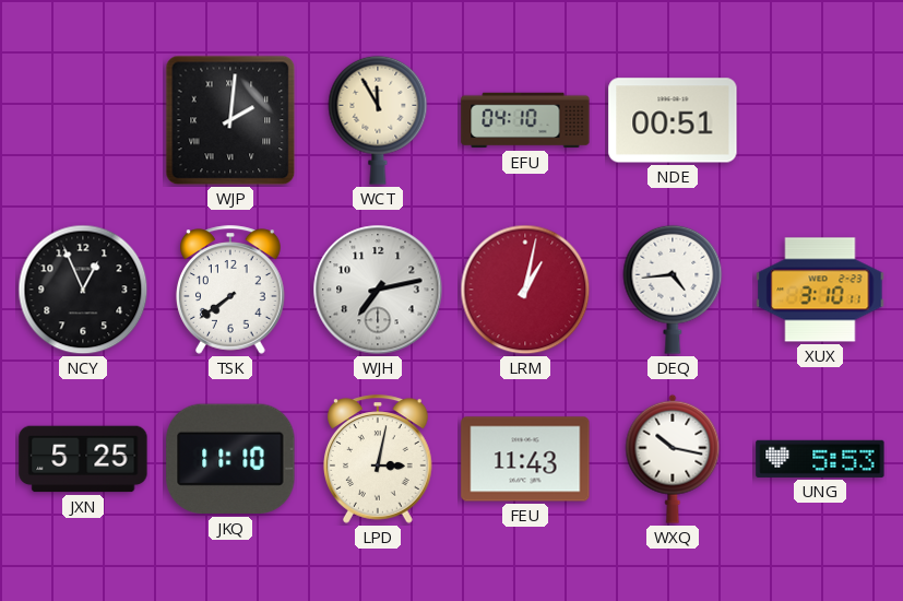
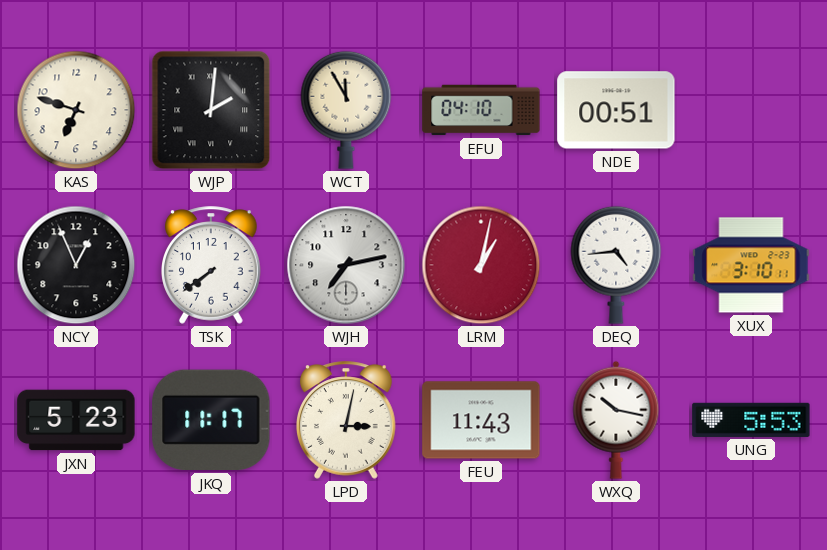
KAS: none -> 6:48 (76, 110)
JXN: 5:25 -> 5:23 (76, 420)
JKQ: 11:10 -> 11:17 (211, 420)
